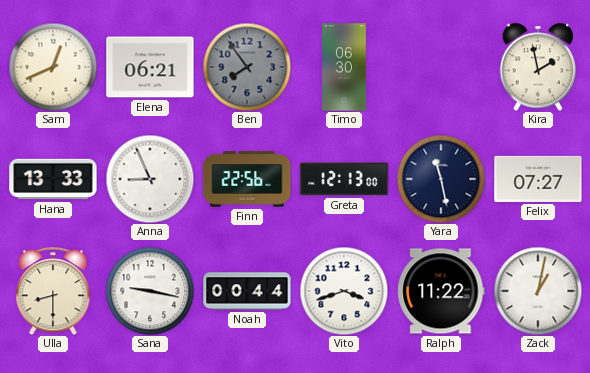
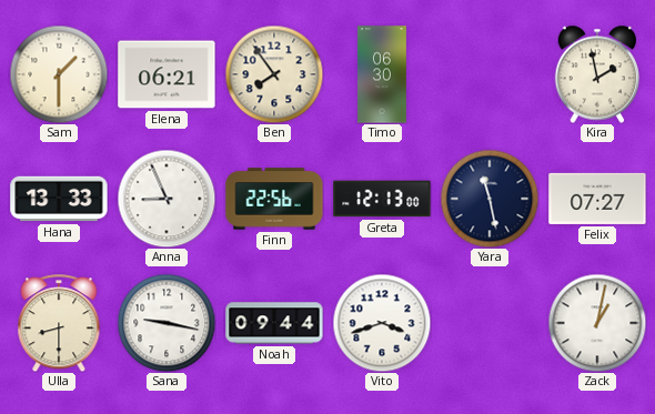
Sam: 12:41 -> 1:30 (59, 74)
Ben dial: grey -> cream (274, 74)
Noah: 00:44 -> 09:44 (274, 323)
Ralph: 11:22 -> none (441, 291)
